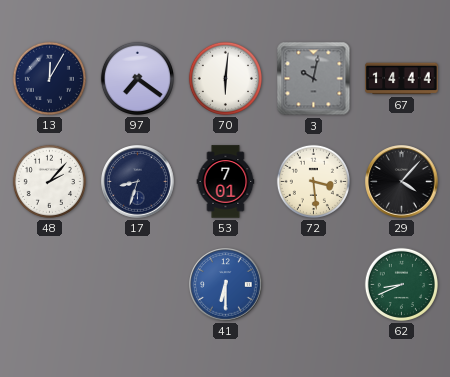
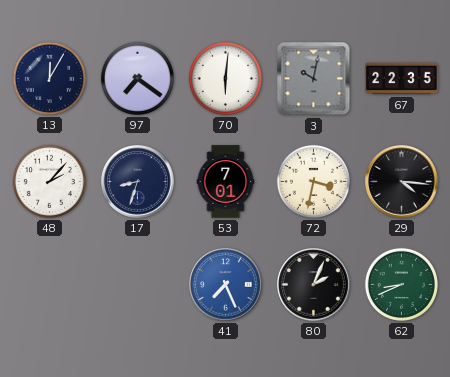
67: 14:44 -> 22:35 (402, 79)
72: 3:29 -> 3:32 (313, 181)
29: 4:07 -> 4:16 (402, 182)
41: 6:30 -> 7:26 (226, 285)
80: none -> 2:04 (314, 285)
